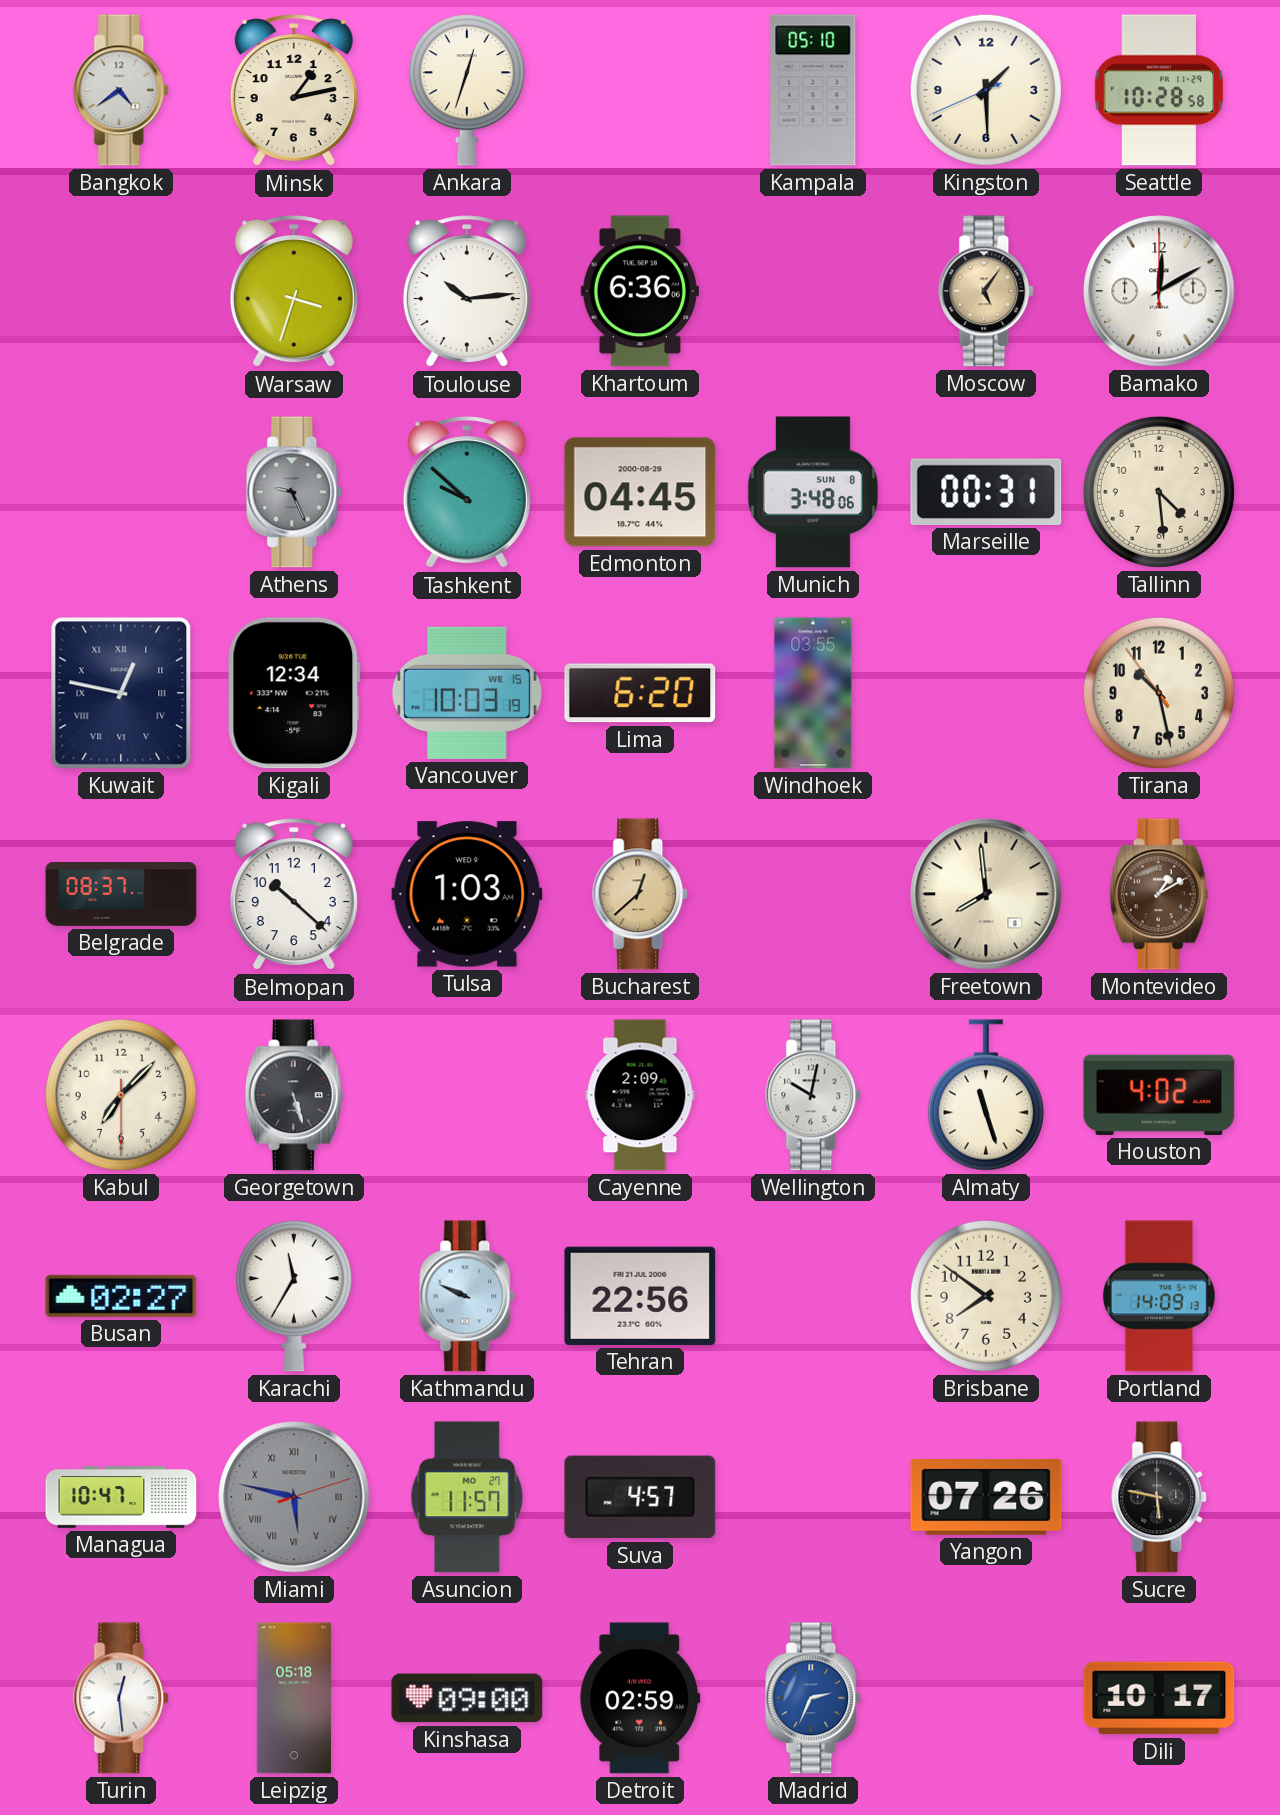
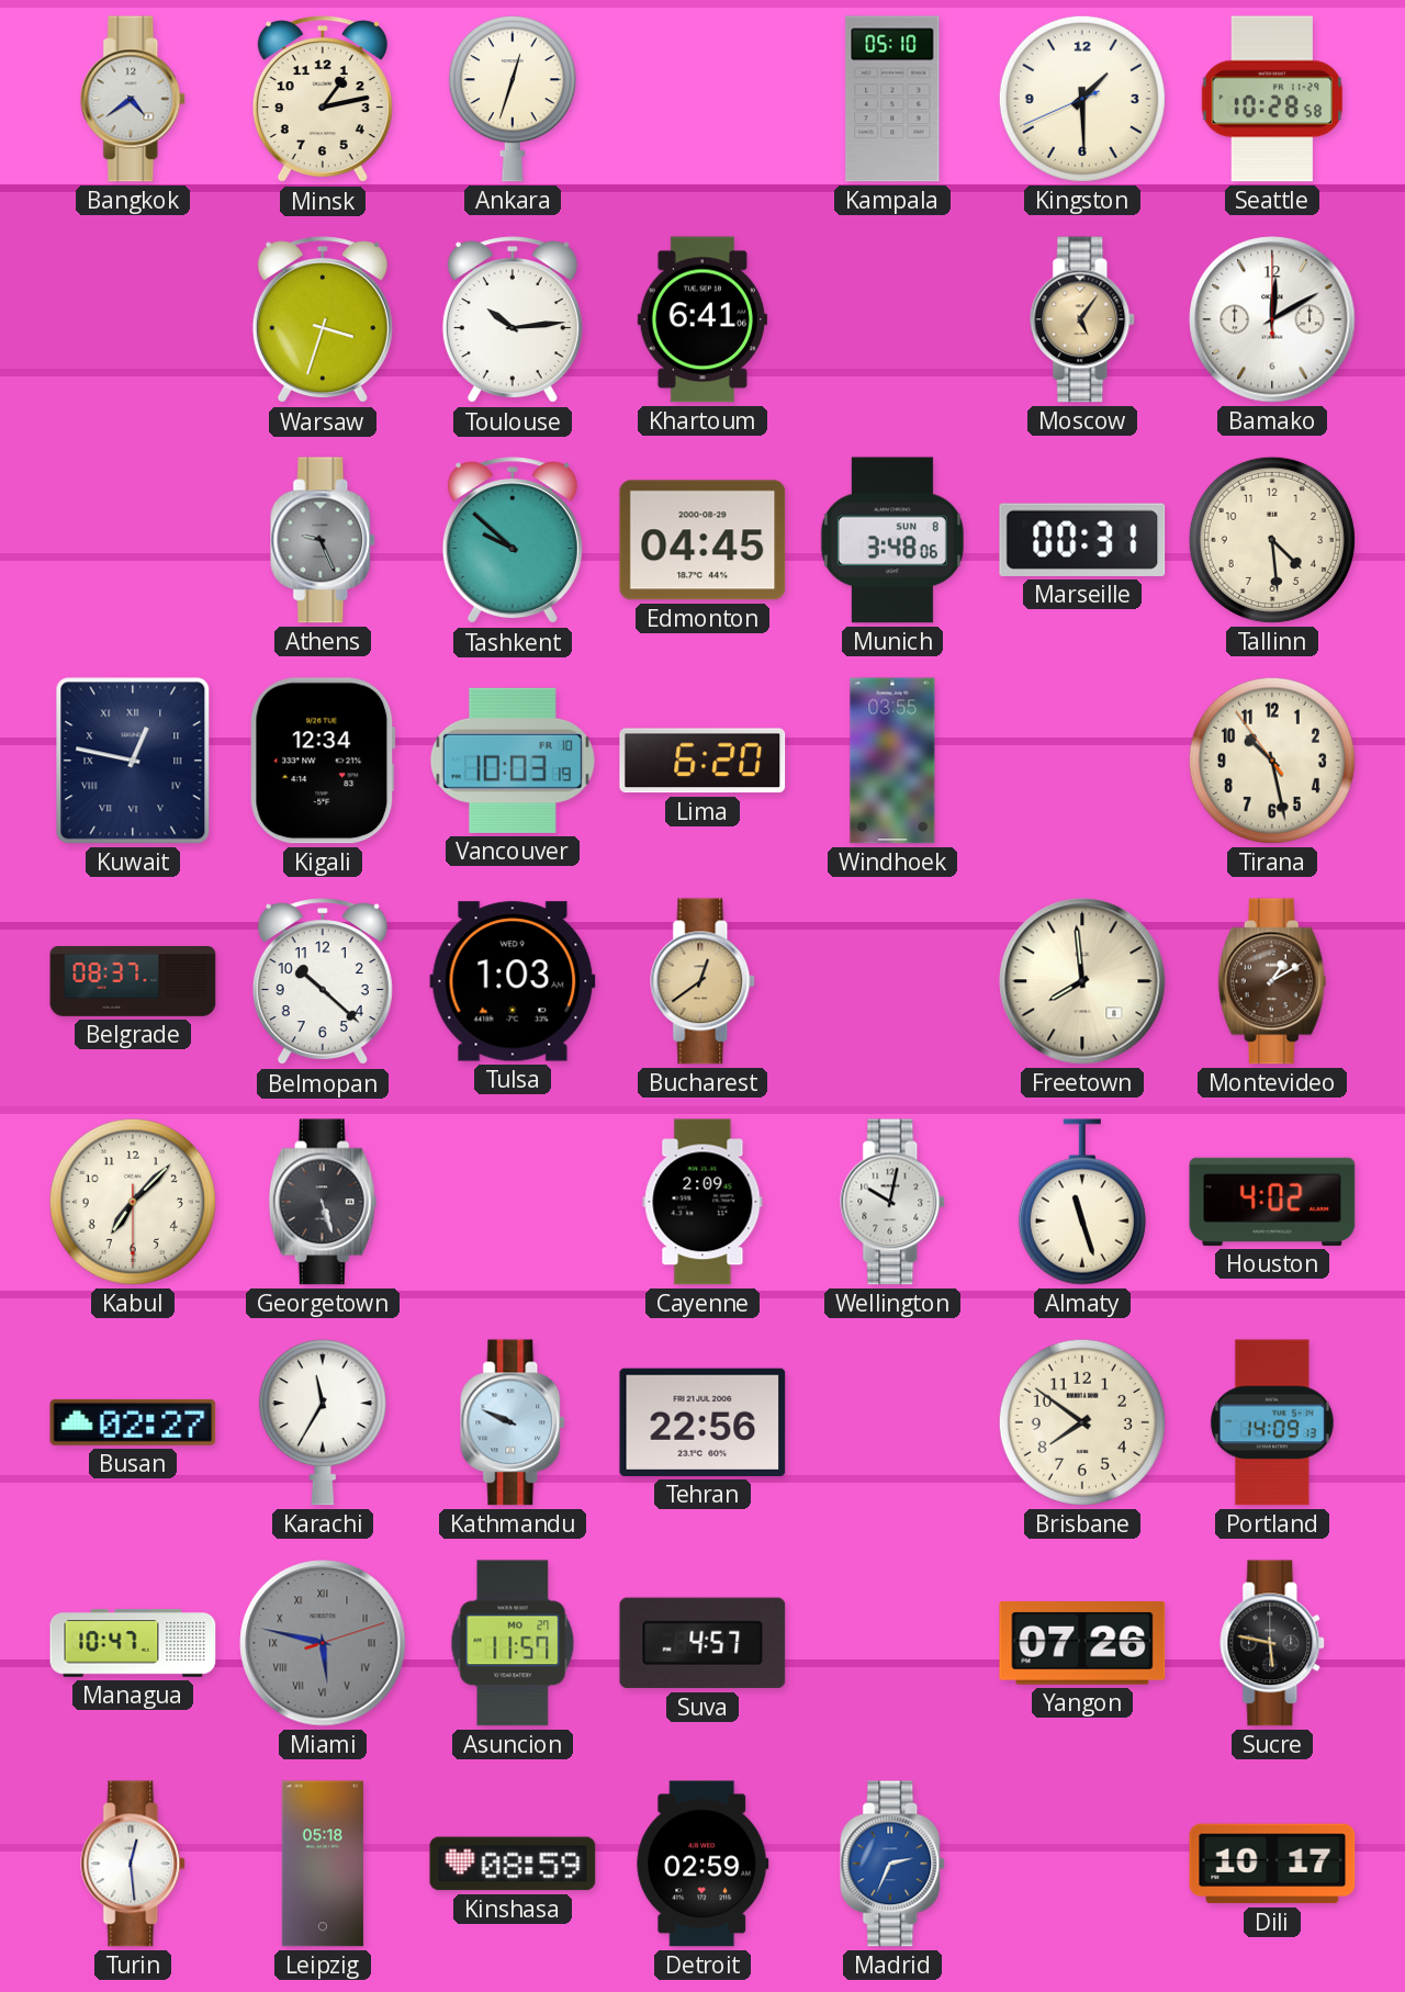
Khartoum: 6:36 -> 6:41 (702, 319)
Vancouver date: WE 15 -> FR 10 (513, 761)
Bucharest: 12:38 -> 12:39 (704, 981)
Kinshasa: 09:00 -> 08:59 (513, 1864)
